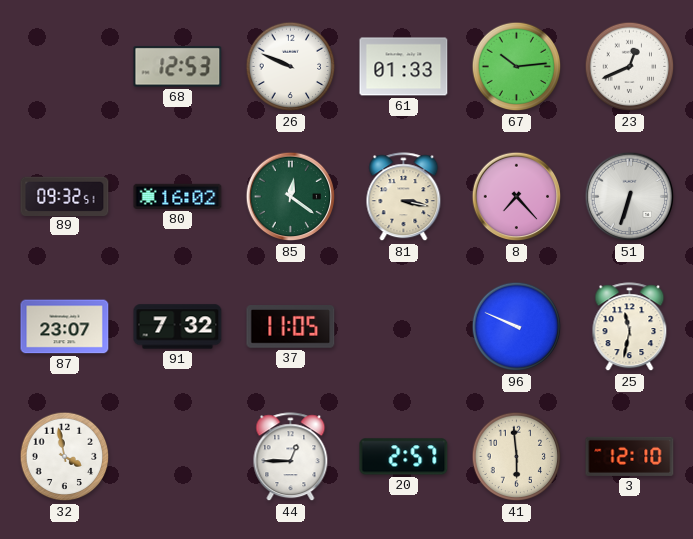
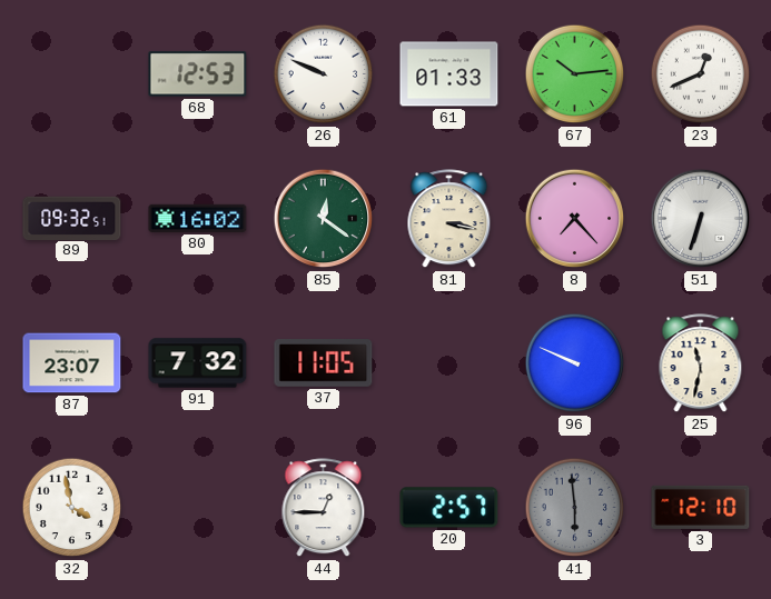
41 dial: cream -> grey (575, 508)
